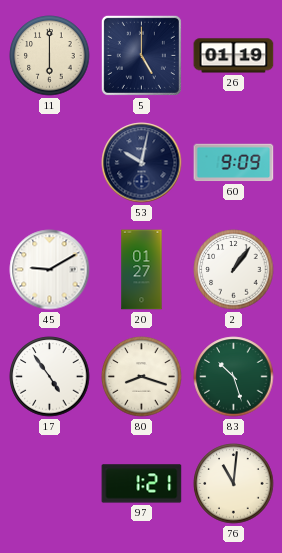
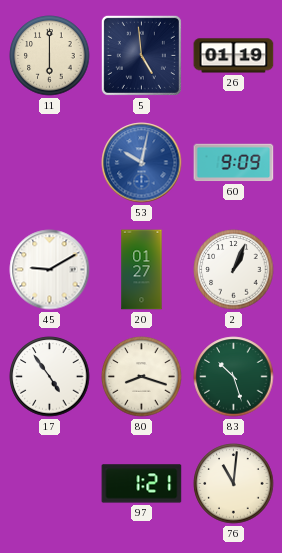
5: 5:00 -> 4:59 (141, 55)
53 dial: navy -> blue (142, 163)
2: 1:06 -> 1:04 (234, 270)
